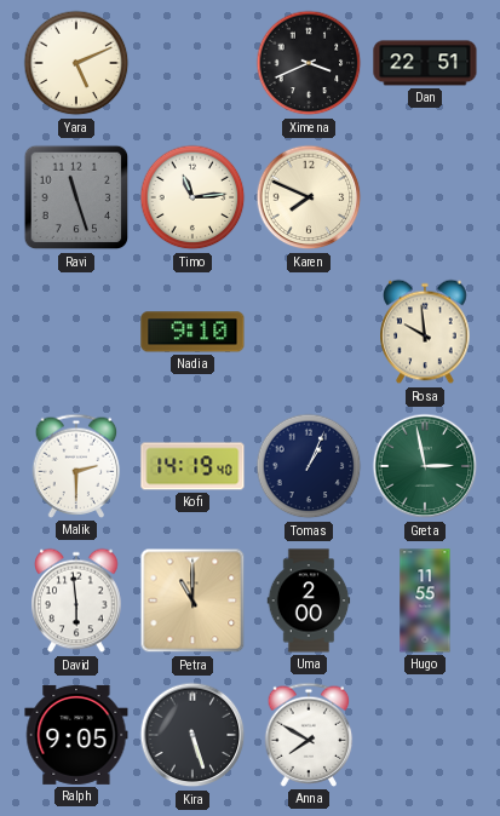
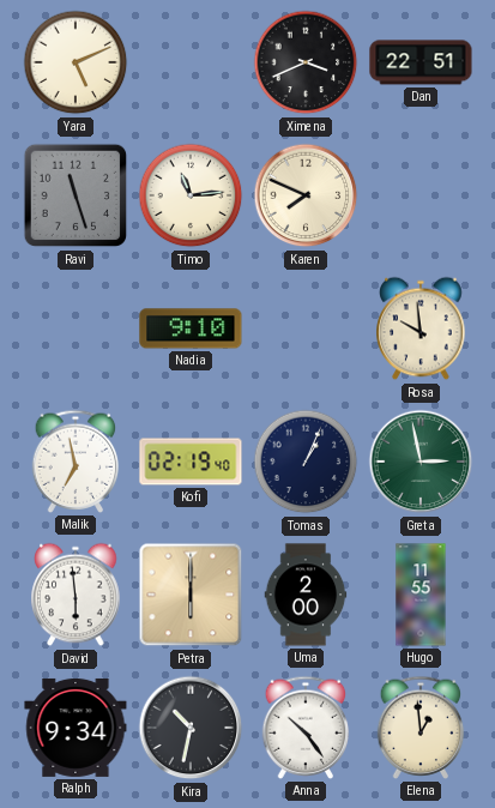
Malik: 2:30 -> 6:58 (76, 462)
Kofi: 14:19 -> 02:19 (191, 462)
Petra: 11:00 -> 6:00 (191, 595)
Ralph: 9:05 -> 9:34 (76, 728)
Kira: 5:27 -> 10:32 (191, 728)
Anna: 7:50 -> 10:24 (306, 728)
Elena: none -> 12:59 (421, 728)
